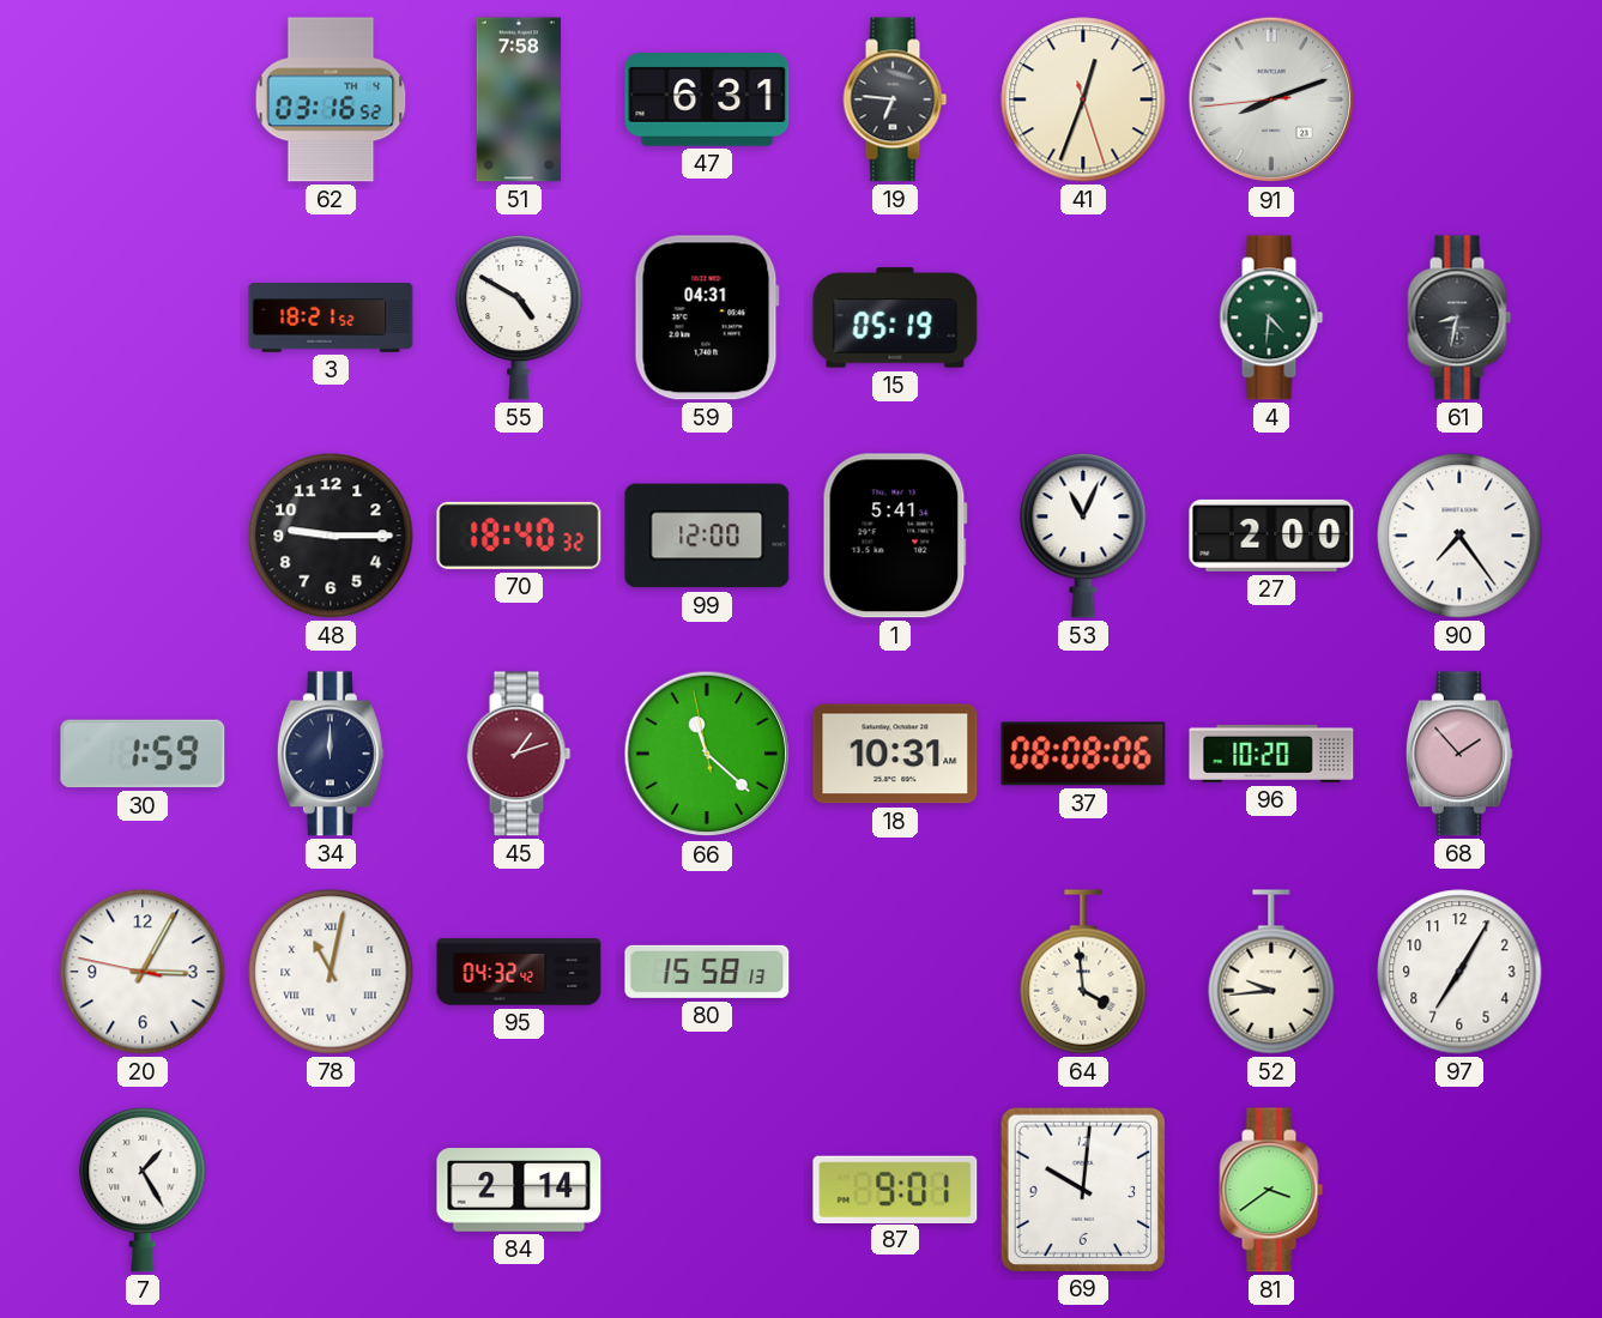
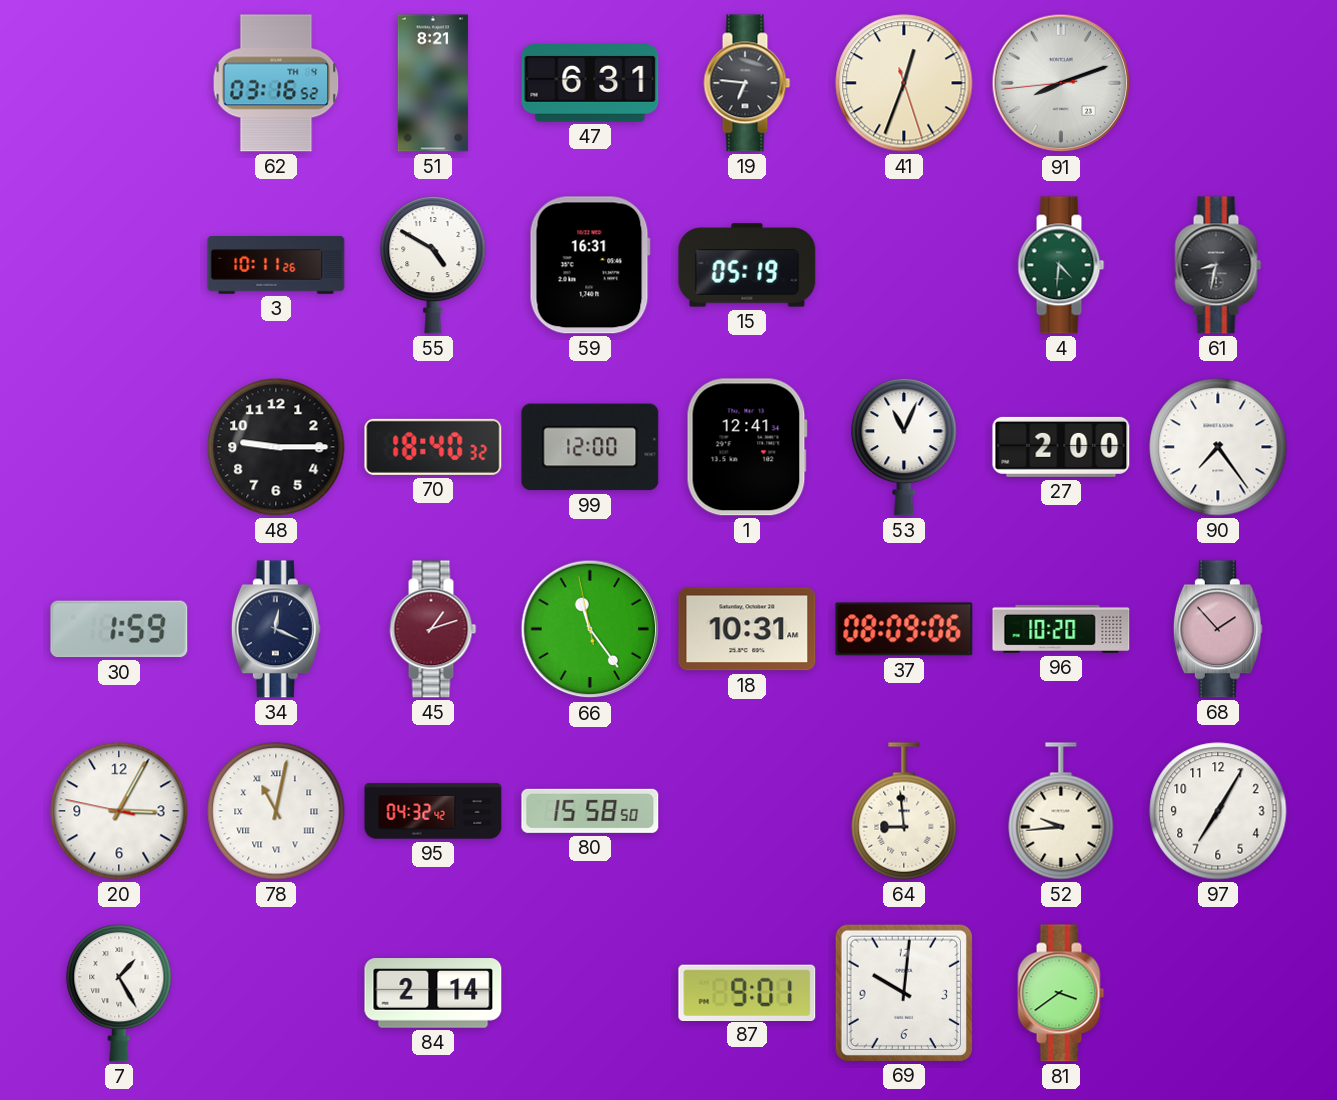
51: 7:58 -> 8:21 (433, 83)
3: 18:21 -> 10:11 (276, 265)
59: 04:31 -> 16:31 (590, 265)
1: 5:41 -> 12:41 (747, 447)
34: 12:00 -> 12:19 (276, 629)
66: 11:21 -> 11:23 (590, 629)
37: 08:08 -> 08:09 (904, 629)
80: 15:58:13 -> 15:58:50 (590, 811)
64: 3:59 -> 8:59 (904, 811)
